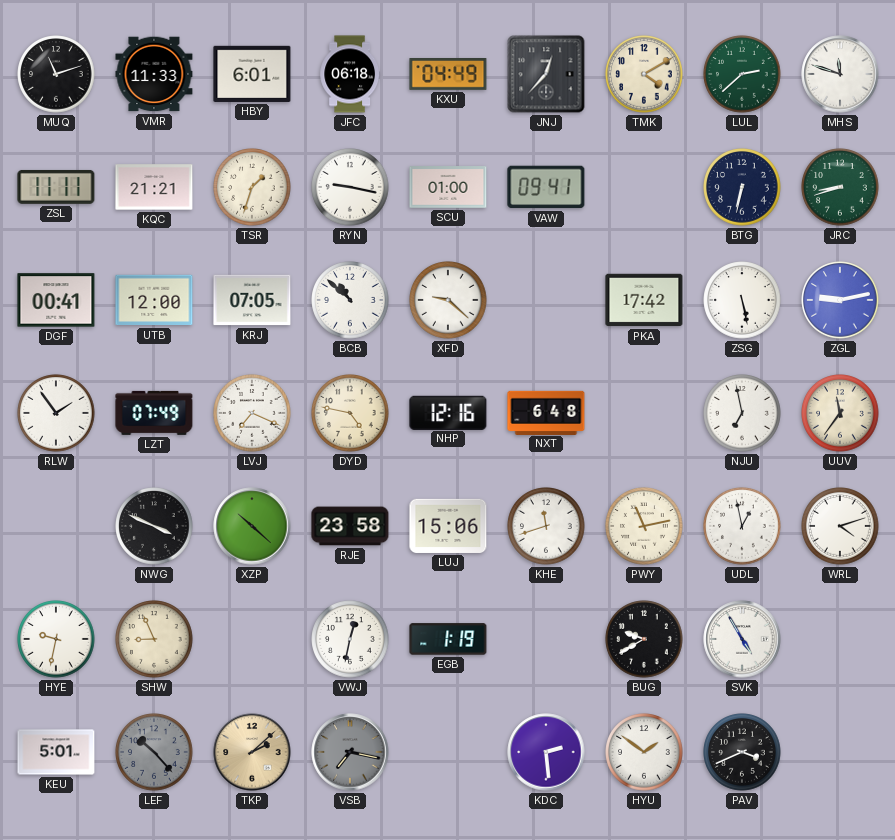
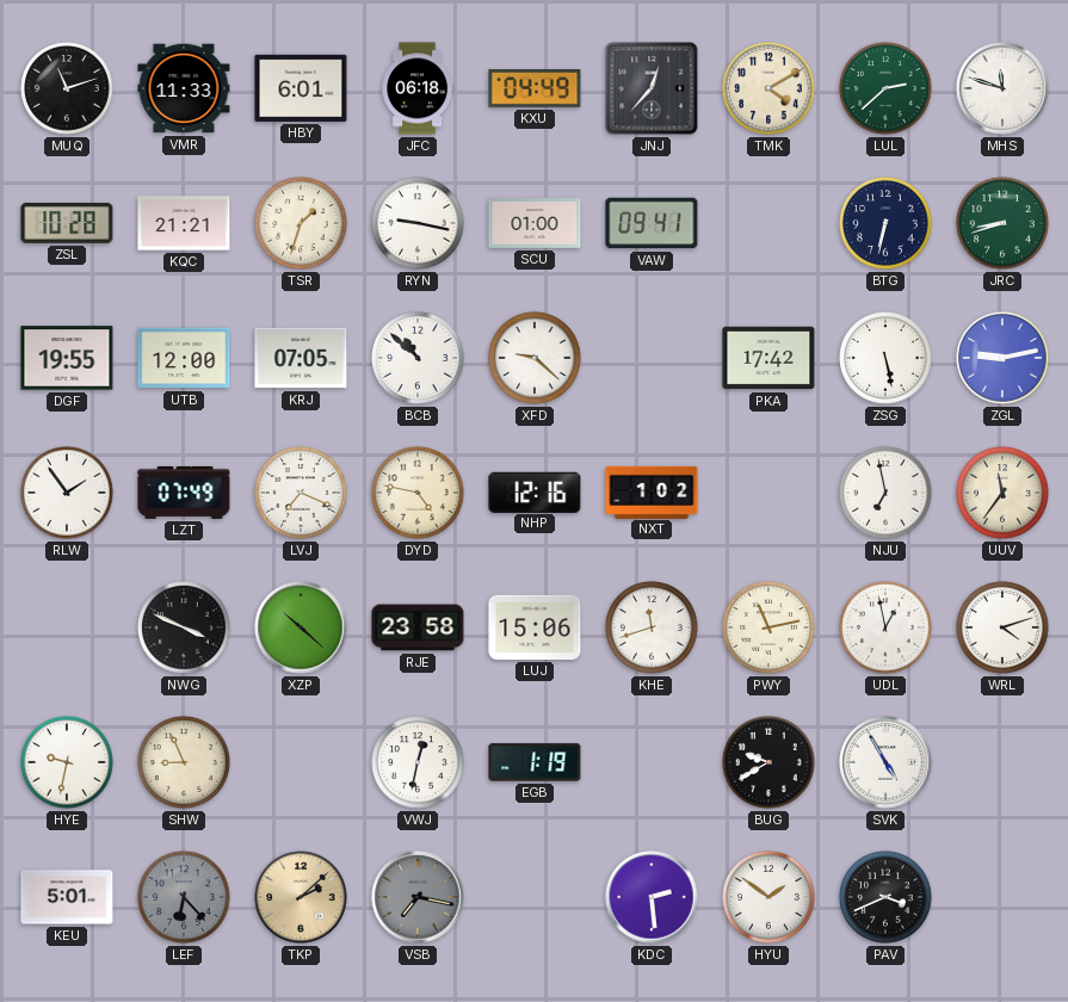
ZSL: 11:11 -> 10:28 (67, 223)
DGF: 00:41 -> 19:55 (67, 358)
NXT: 6:48 -> 1:02 (652, 491)
LEF: 10:23 -> 6:23 (184, 897)
